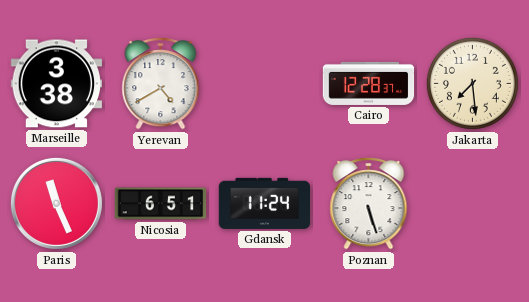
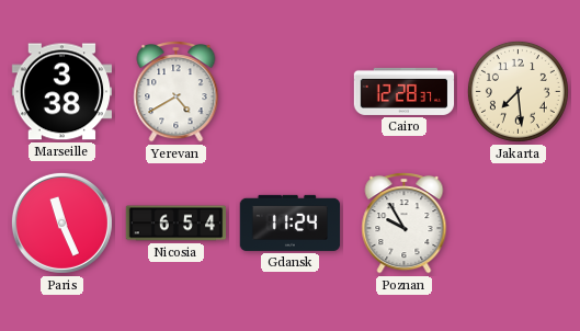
Nicosia: 6:51 -> 6:54 (177, 224)
Poznan: 5:27 -> 9:55 (405, 224)
